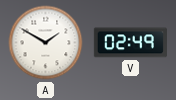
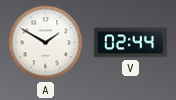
V: 02:49 -> 02:44 (130, 43)
